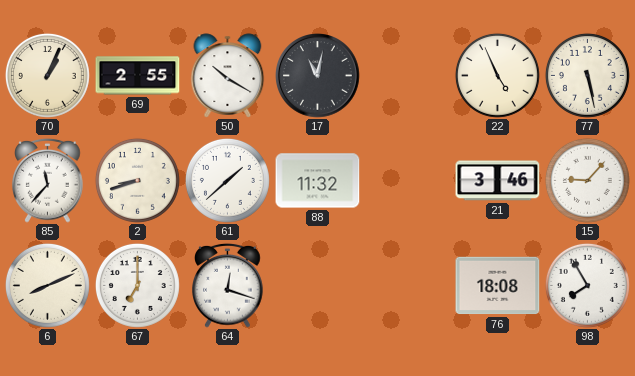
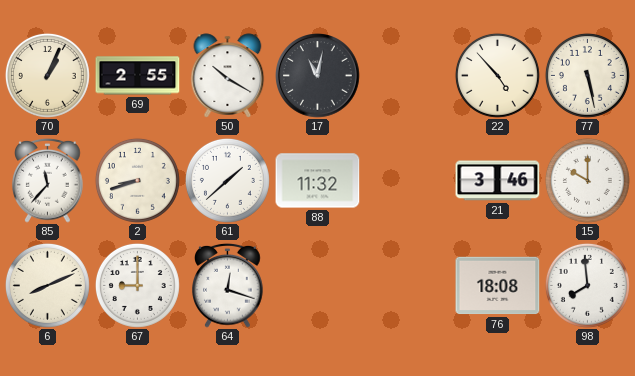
22: 4:56 -> 4:53 (497, 75)
15: 9:07 -> 10:00 (587, 180)
67: 7:00 -> 9:00 (137, 285)
98: 7:55 -> 7:59 (587, 285)
